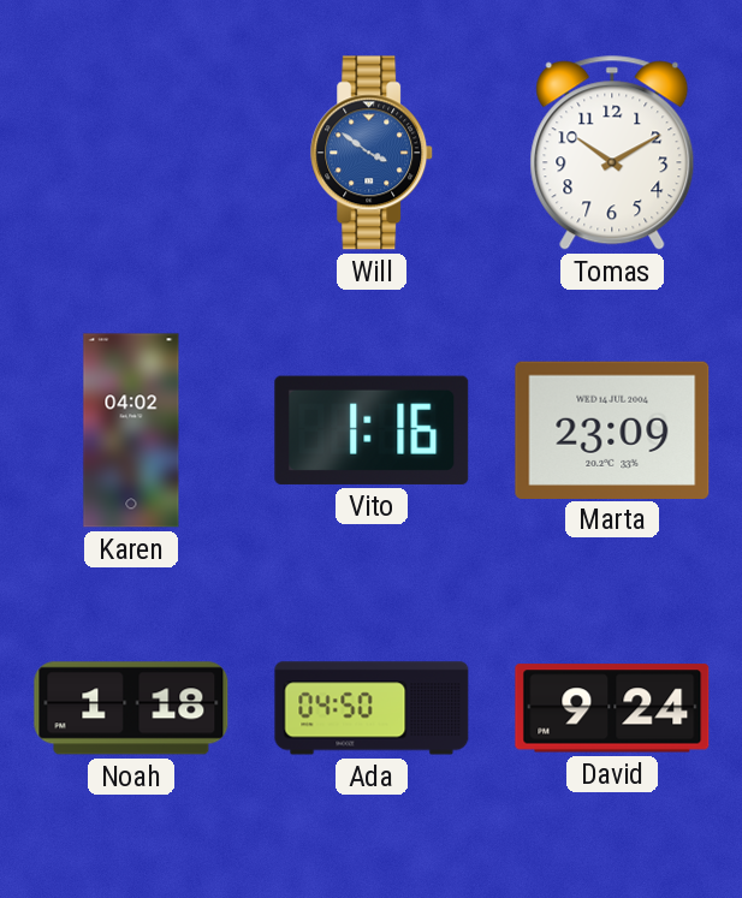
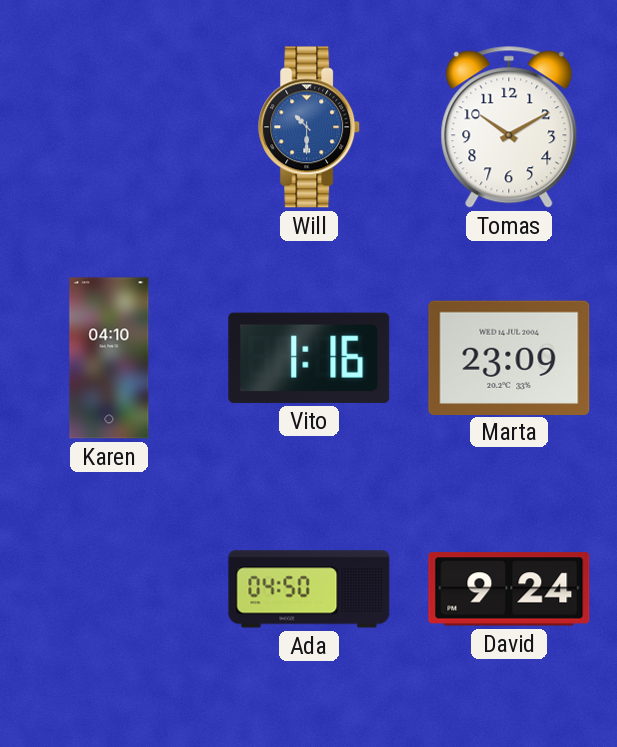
Will: 3:51 -> 10:30 (310, 127)
Karen: 04:02 -> 04:10 (109, 358)
Noah: 1:18 -> none (131, 708)
